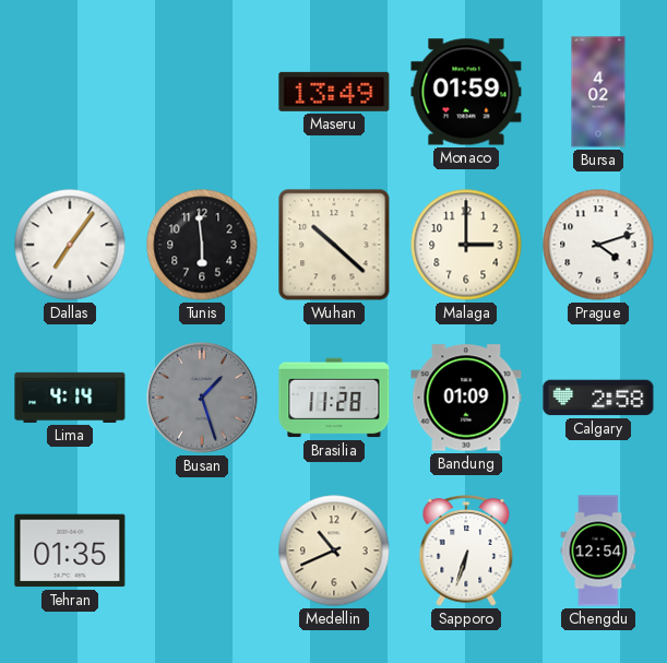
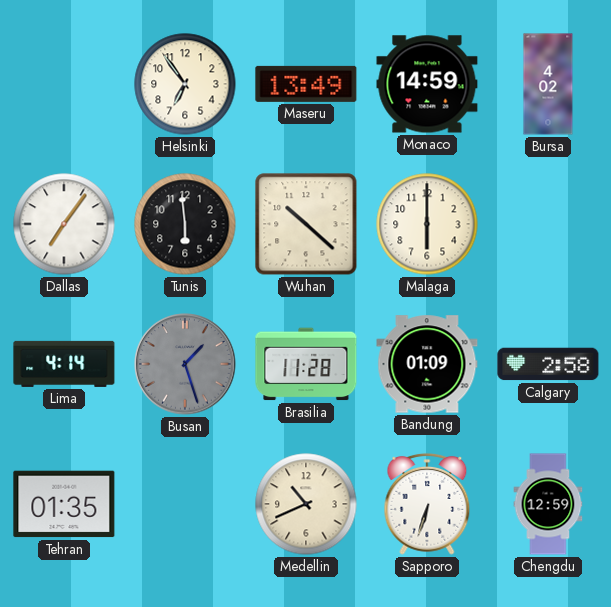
Helsinki: none -> 6:54 (185, 84)
Monaco: 01:59 -> 14:59 (427, 84)
Malaga: 3:00 -> 6:00 (427, 224)
Prague: 4:12 -> none (598, 245)
Chengdu: 12:54 -> 12:59 (548, 504)
